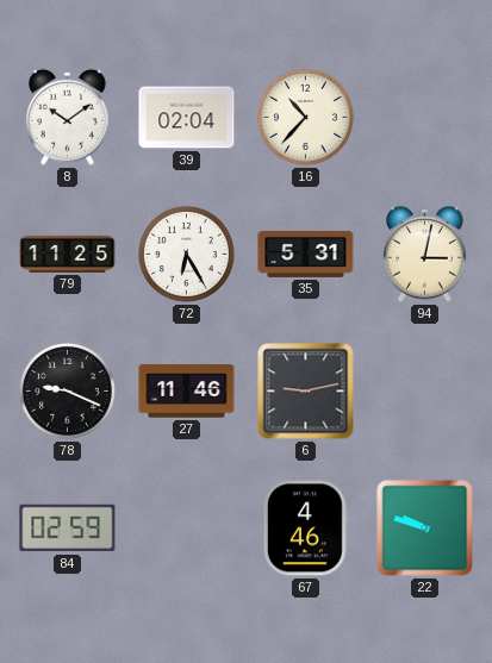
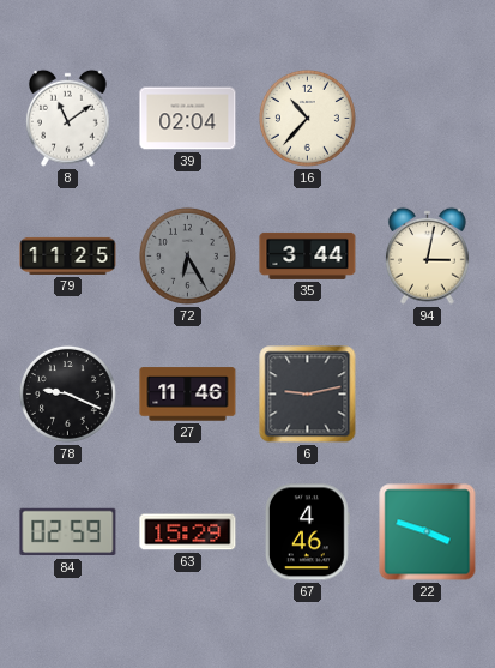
8: 10:09 -> 11:09 (68, 118)
72 dial: white -> grey (187, 255)
35: 5:31 -> 3:44 (308, 255)
63: none -> 15:29 (188, 532)
22: 9:48 -> 3:48 (428, 532)
